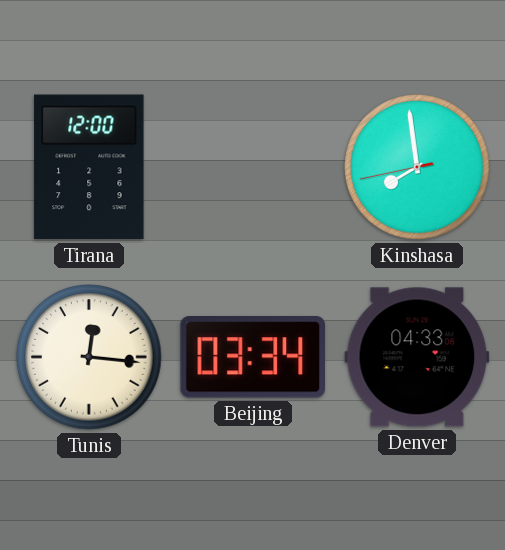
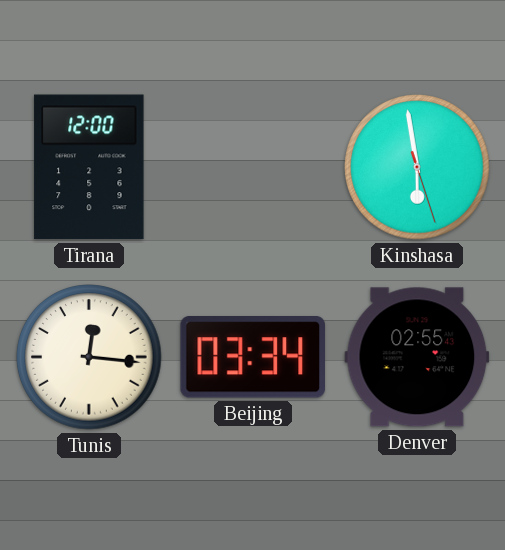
Kinshasa: 7:58 -> 5:58 (417, 167)
Denver: 04:33 -> 02:55 (417, 357)
